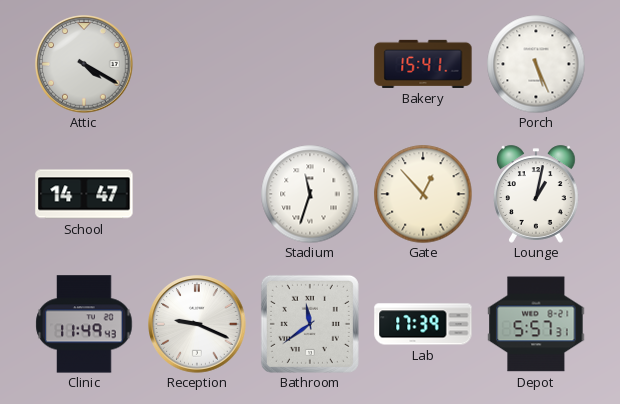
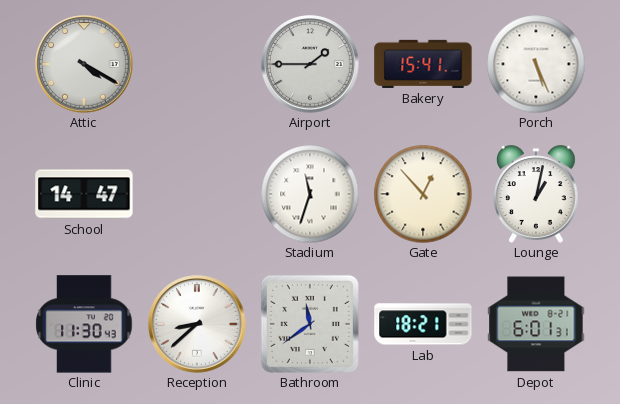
Airport: none -> 1:45 (310, 64)
Clinic: 11:49 -> 11:30 (84, 324)
Reception: 9:19 -> 8:38 (197, 324)
Lab: 17:39 -> 18:21 (423, 324)
Depot: 5:57 -> 6:01 (536, 324)
